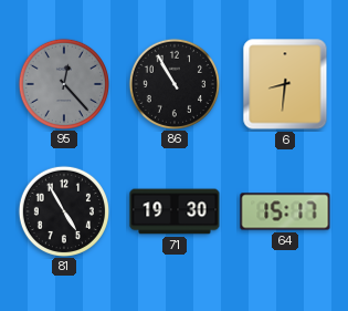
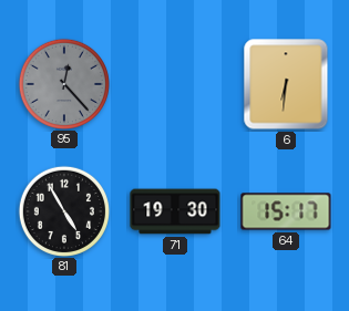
86: 10:55 -> none (173, 83)
6: 8:31 -> 6:31 (286, 84)
